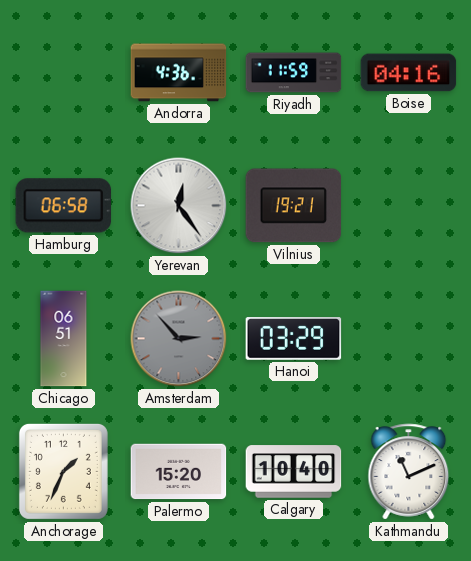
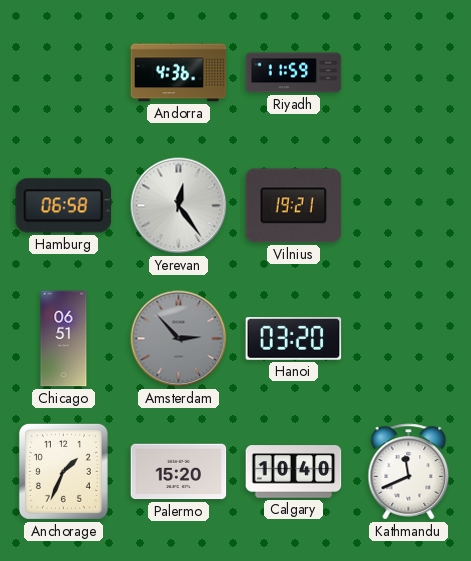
Boise: 04:16 -> none (409, 73)
Hanoi: 03:29 -> 03:20 (294, 339)
Kathmandu: 11:11 -> 11:41 (409, 472)
